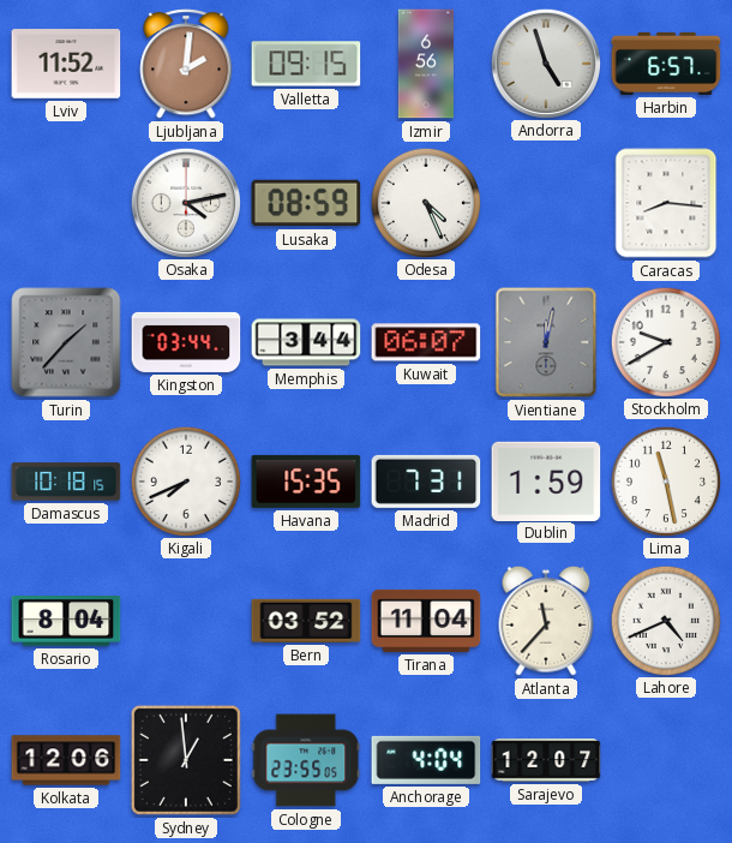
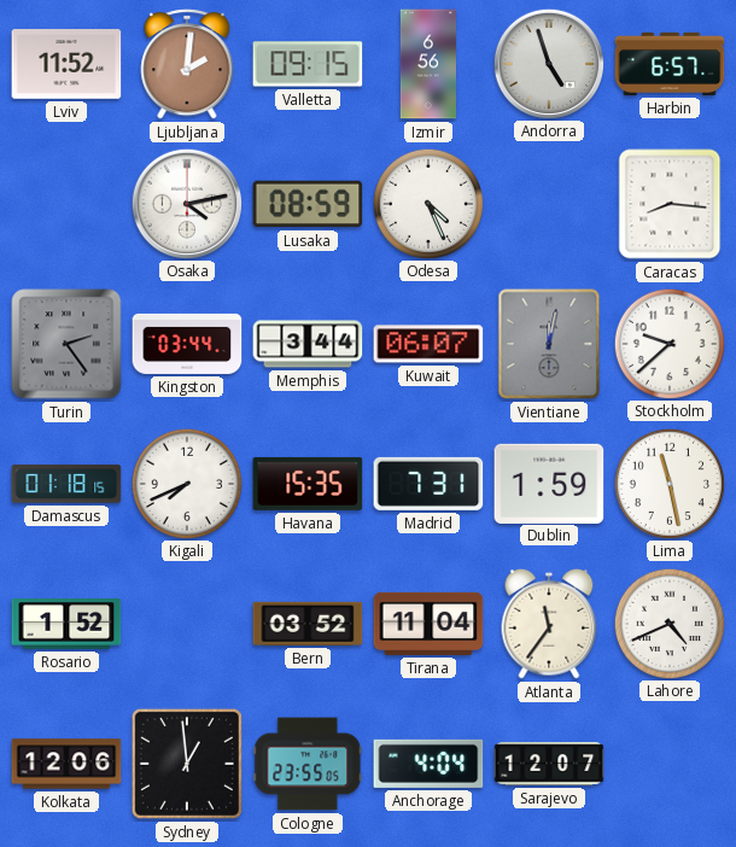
Turin: 1:37 -> 2:24 (66, 344)
Stockholm: 9:40 -> 9:38 (668, 343)
Damascus: 10:18 -> 01:18 (66, 484)
Rosario: 8:04 -> 1:52 (66, 625)
Atlanta: 11:37 -> 11:36 (549, 624)
